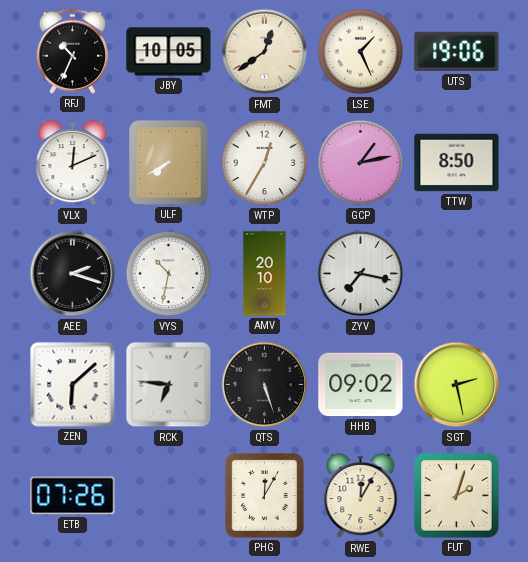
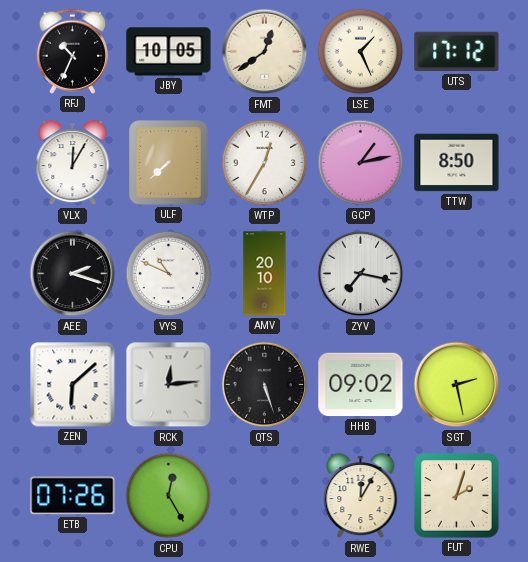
UTS: 19:06 -> 17:12 (457, 52)
VLX: 12:11 -> 12:05 (73, 163)
ULF: 7:40 -> 7:38 (169, 163)
VYS: 10:32 -> 10:49 (169, 274)
RCK: 6:46 -> 12:14 (169, 385)
CPU: none -> 12:25 (169, 496)
PHG: 12:05 -> none (265, 496)
